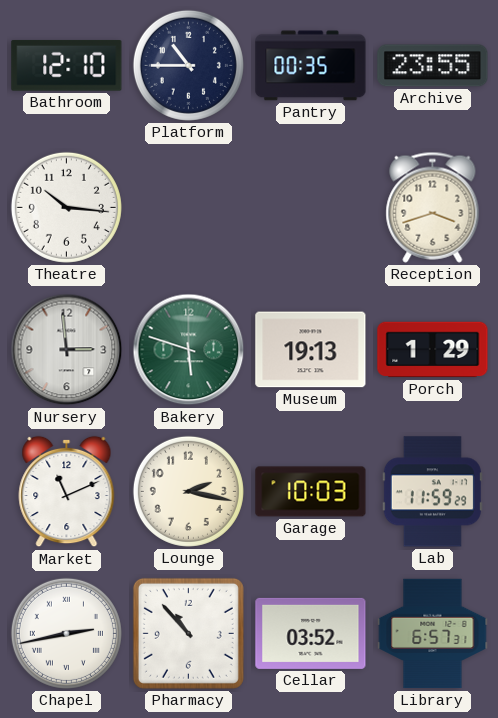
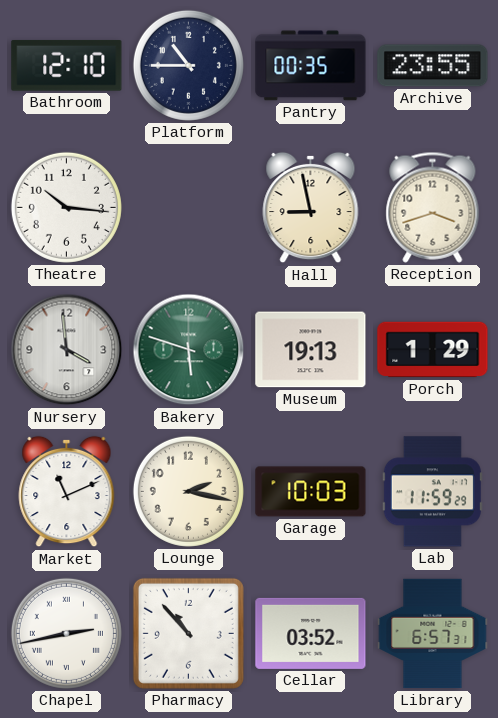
Hall: none -> 8:58 (311, 208)
Nursery: 2:59 -> 3:59 (67, 350)
